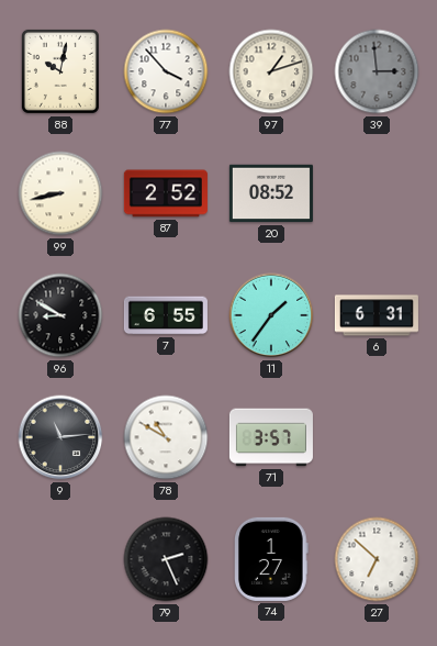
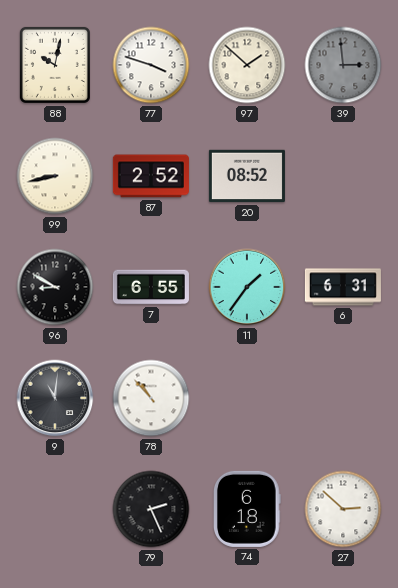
77: 3:53 -> 3:48 (151, 65)
97: 1:12 -> 1:52 (247, 65)
9: 11:14 -> 11:01 (55, 398)
78: 10:50 -> 10:53 (151, 398)
71: 3:57 -> none (271, 437)
74: 1:27 -> 6:18 (248, 509)
27: 6:52 -> 2:52 (343, 509)
